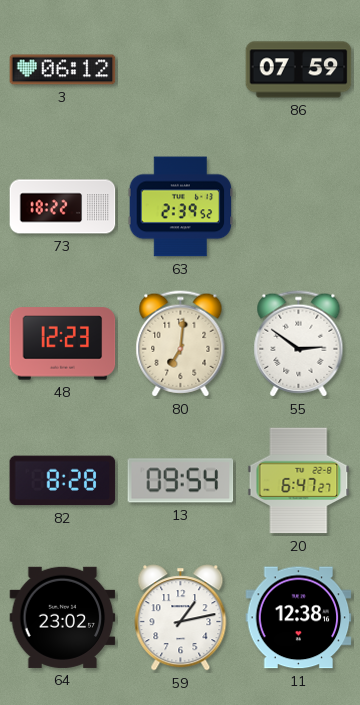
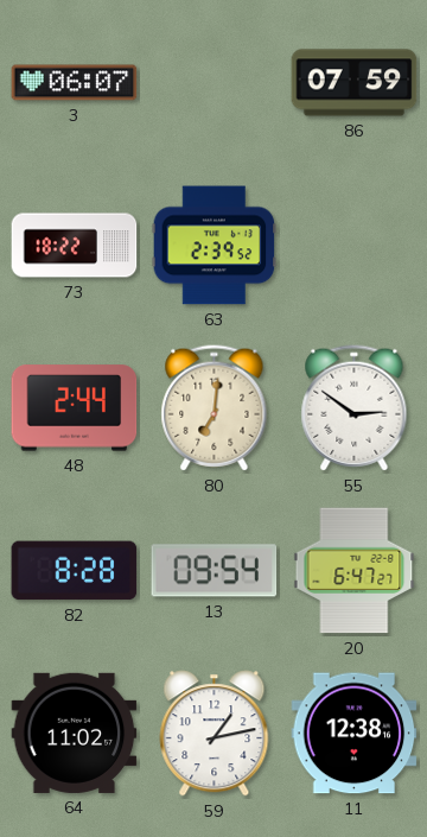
3: 06:12 -> 06:07 (75, 83)
48: 12:23 -> 2:44 (75, 408)
64: 23:02 -> 11:02 (75, 733)
